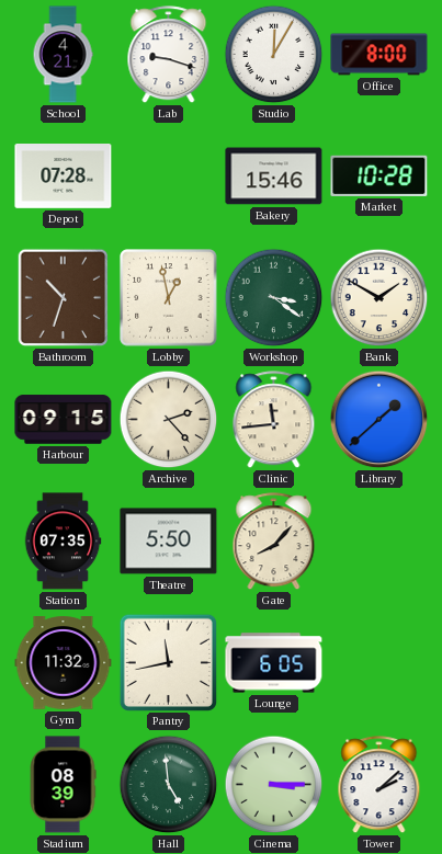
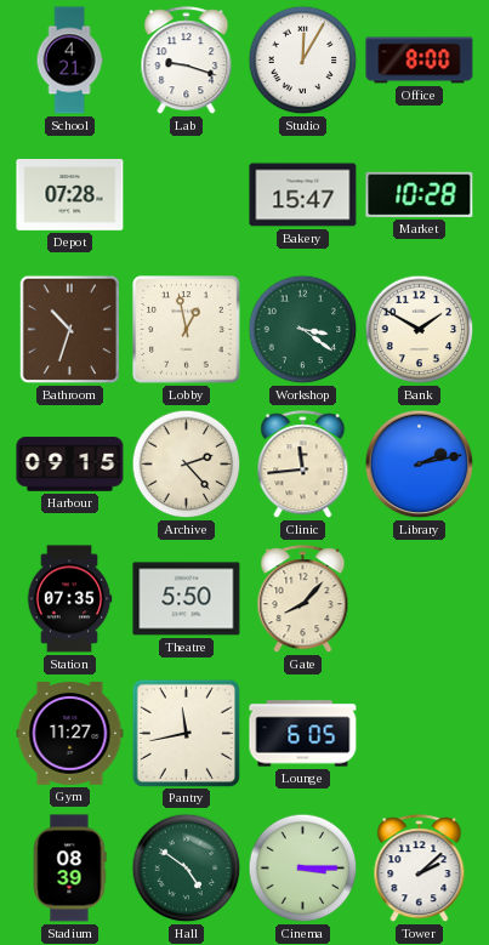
Bakery: 15:46 -> 15:47 (303, 195)
Library: 1:38 -> 2:13 (420, 465)
Gym: 11:32 -> 11:27 (70, 734)
Hall: 4:59 -> 4:51 (187, 869)
